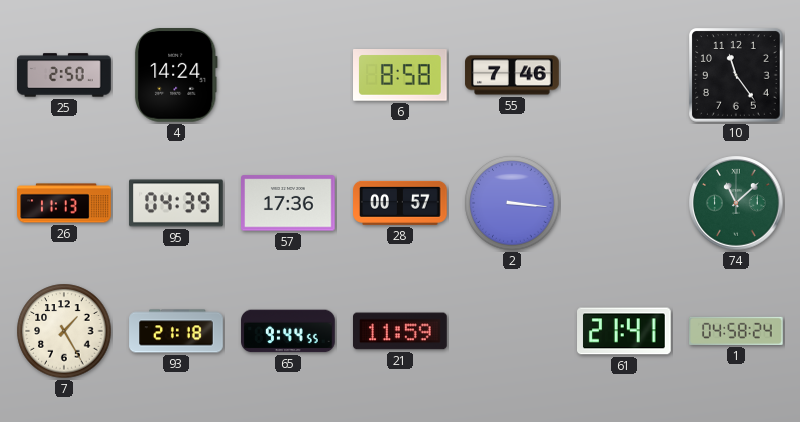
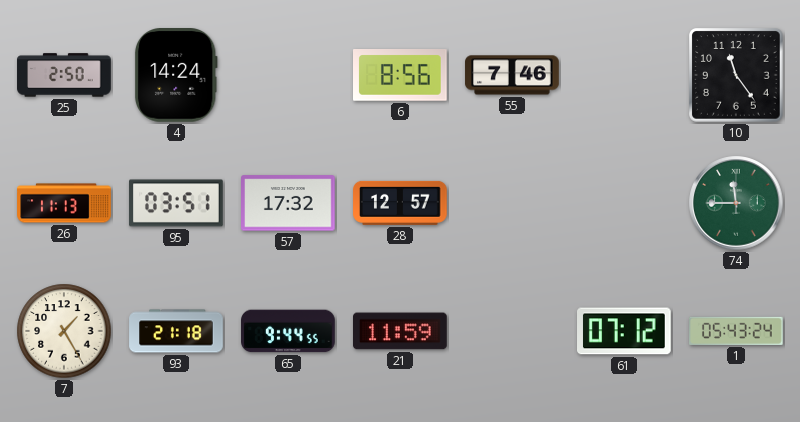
6: 8:58 -> 8:56 (401, 75)
95: 04:39 -> 03:51 (176, 203)
57: 17:36 -> 17:32 (289, 203)
28: 00:57 -> 12:57 (400, 203)
2: 3:16 -> none (512, 203)
74: 11:08 -> 11:45 (736, 203)
61: 21:41 -> 07:12 (625, 331)
1: 04:58 -> 05:43 (737, 331)
